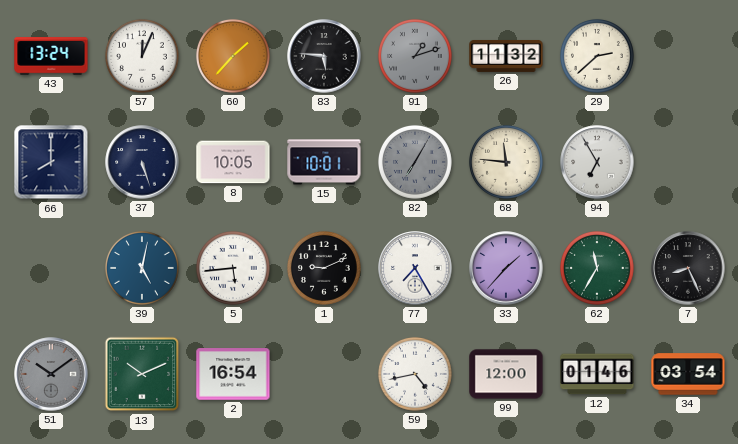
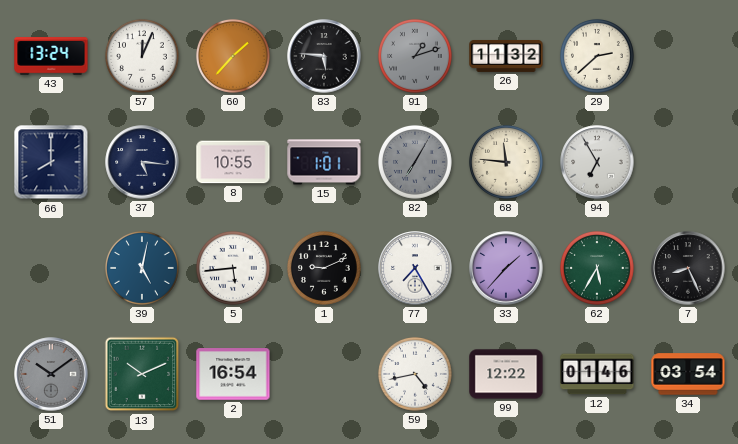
37: 5:27 -> 5:16 (142, 162)
8: 10:05 -> 10:55 (233, 162)
15: 10:01 -> 1:01 (324, 162)
62: 11:35 -> 5:35 (597, 268)
99: 12:00 -> 12:22 (506, 374)
